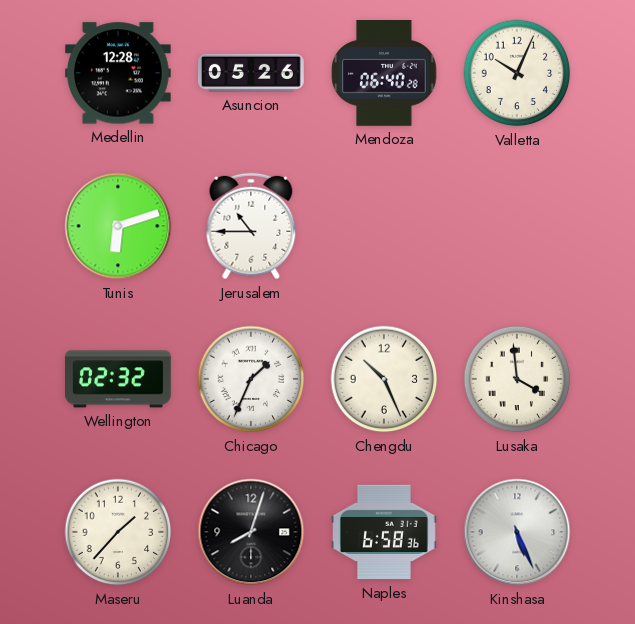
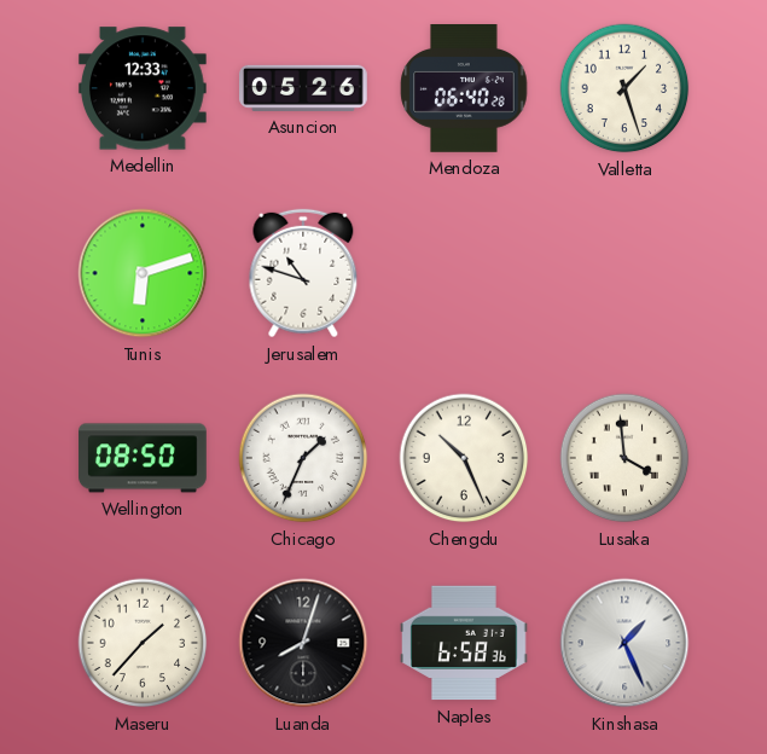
Medellin: 12:28 -> 12:33 (143, 88)
Valletta: 10:04 -> 1:27 (624, 88)
Jerusalem: 10:45 -> 10:48 (303, 273)
Wellington: 02:32 -> 08:50 (144, 458)
Kinshasa: 5:26 -> 1:26 (624, 643)
